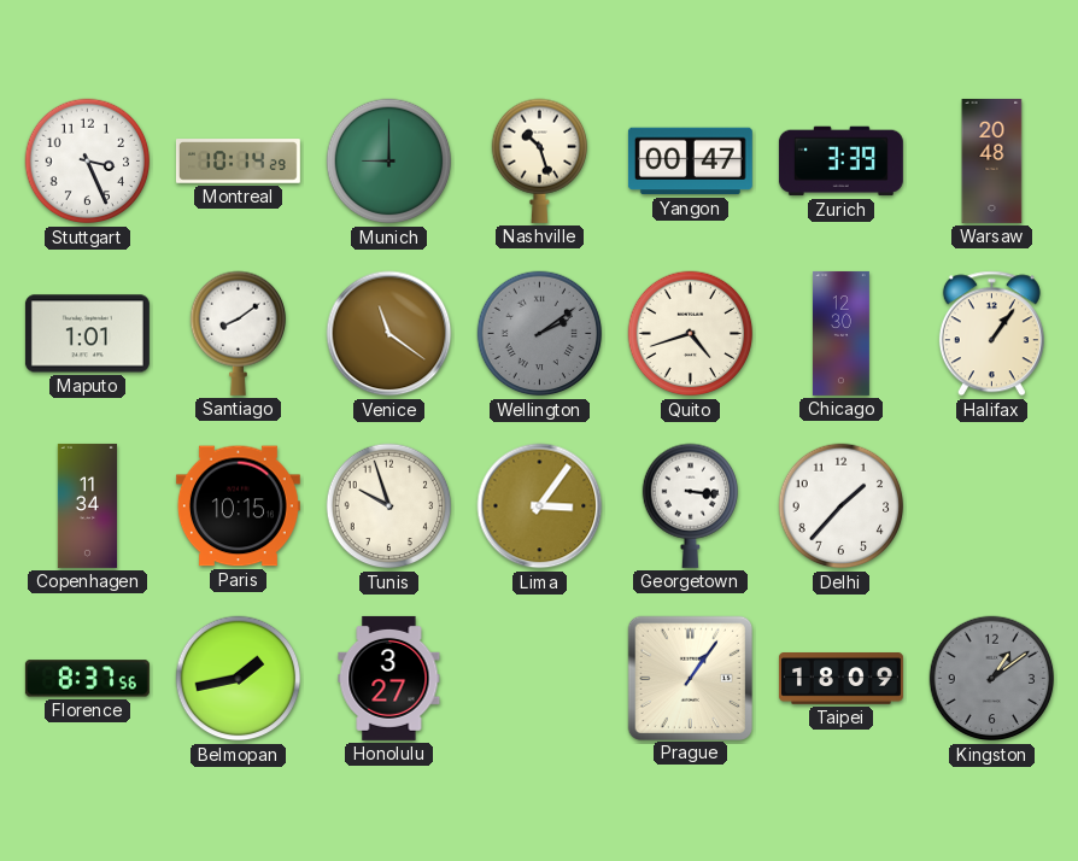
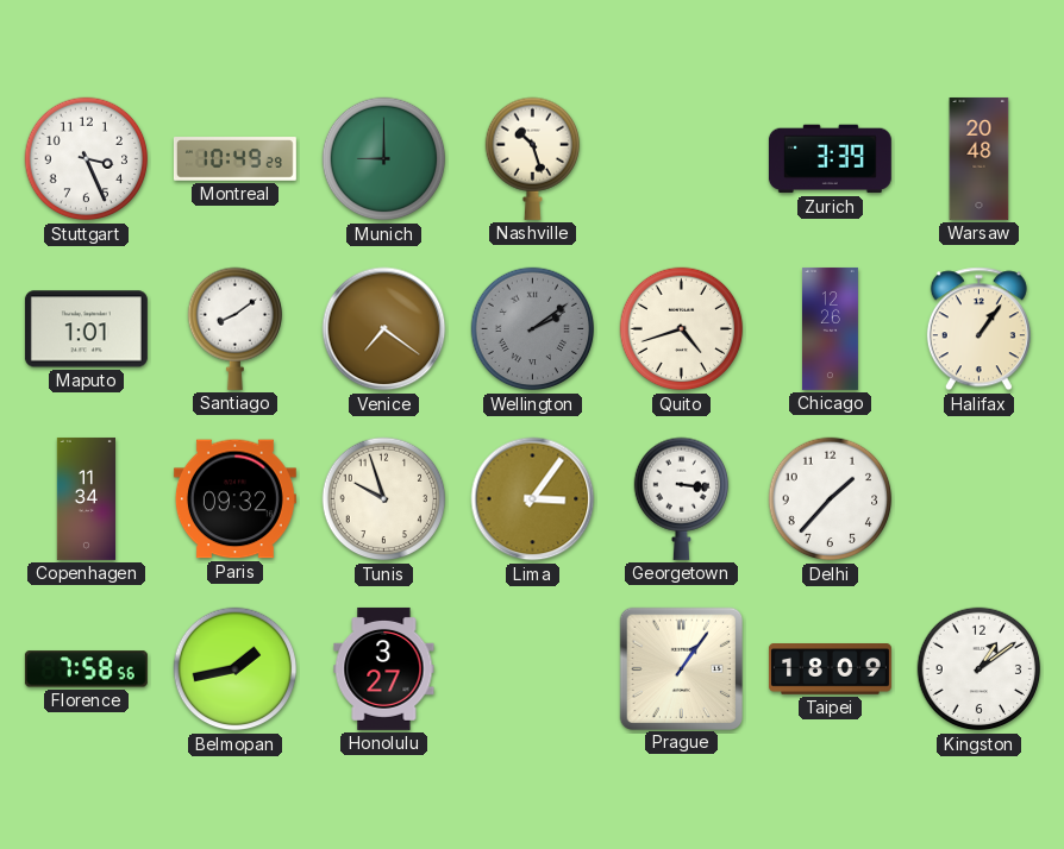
Montreal: 10:14 -> 10:49 (234, 159)
Yangon: 00:47 -> none (690, 162)
Venice: 11:21 -> 7:21 (384, 329)
Chicago: 12:30 -> 12:26 (830, 328)
Paris: 10:15 -> 09:32 (234, 499)
Florence: 8:37 -> 7:58 (86, 669)
Kingston dial: grey -> white (979, 669)
